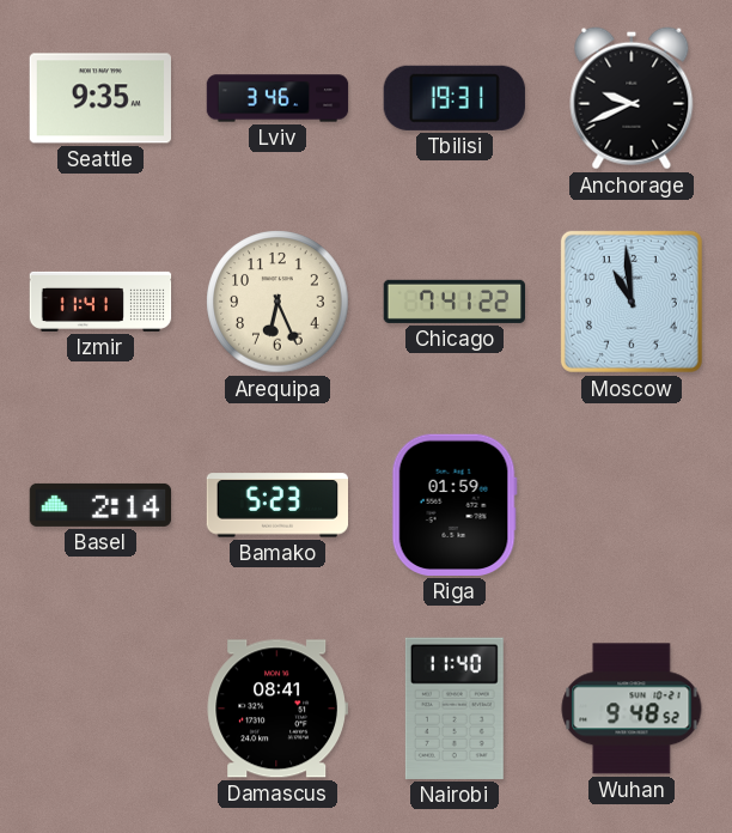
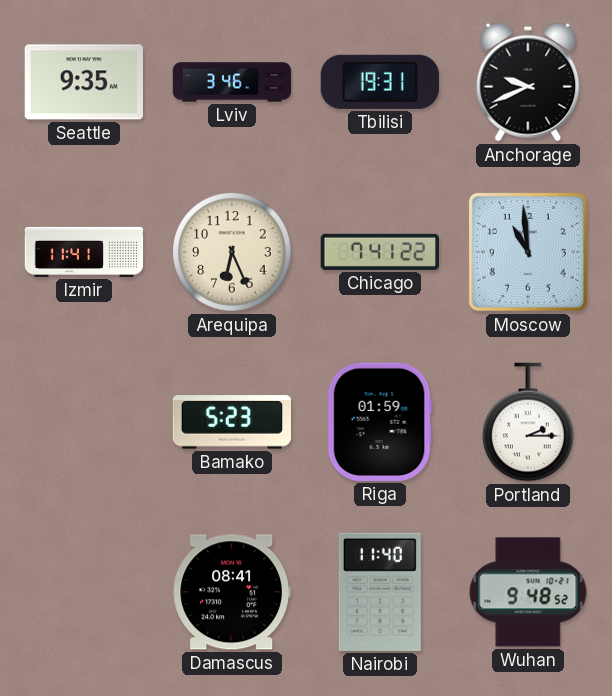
Basel: 2:14 -> none (100, 505)
Portland: none -> 2:15 (529, 422)
